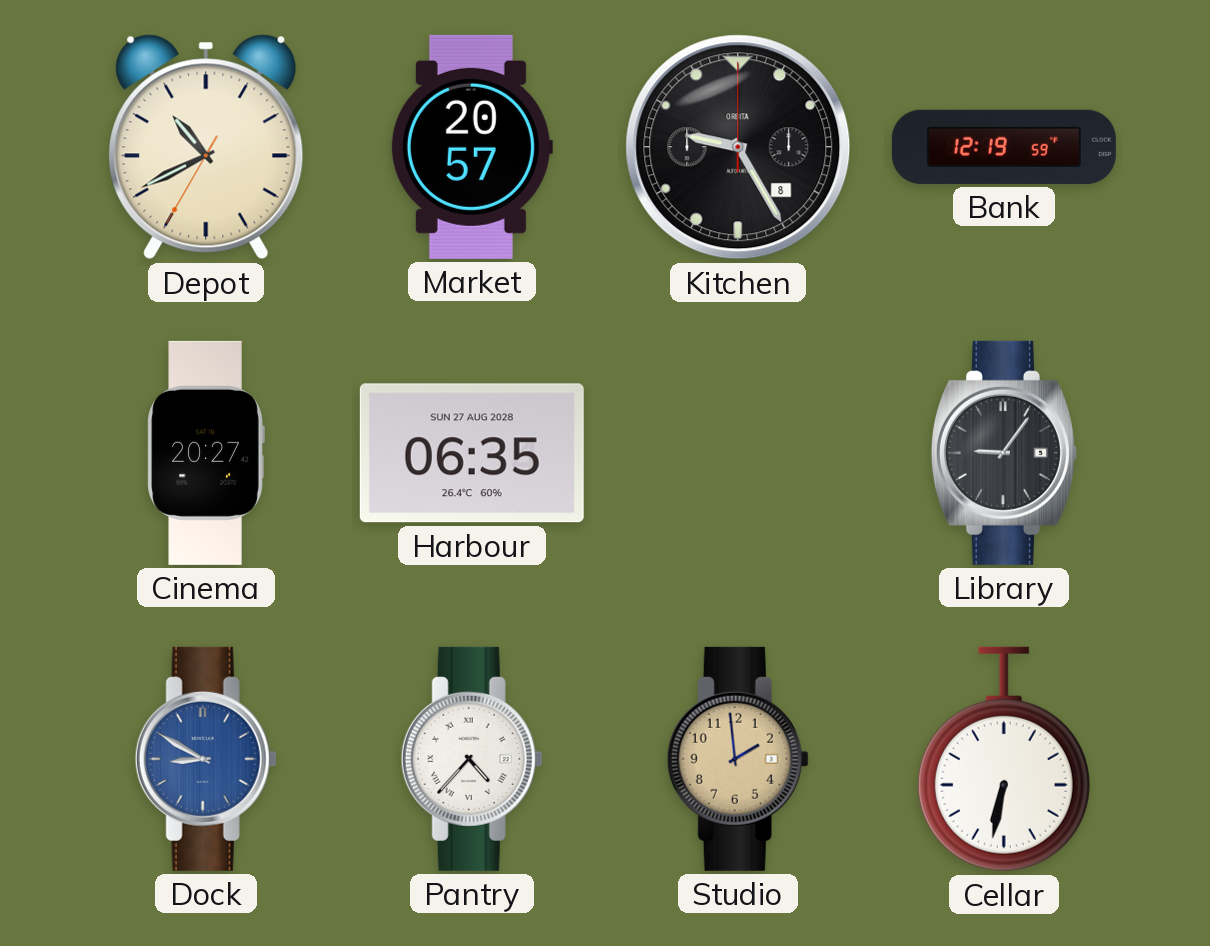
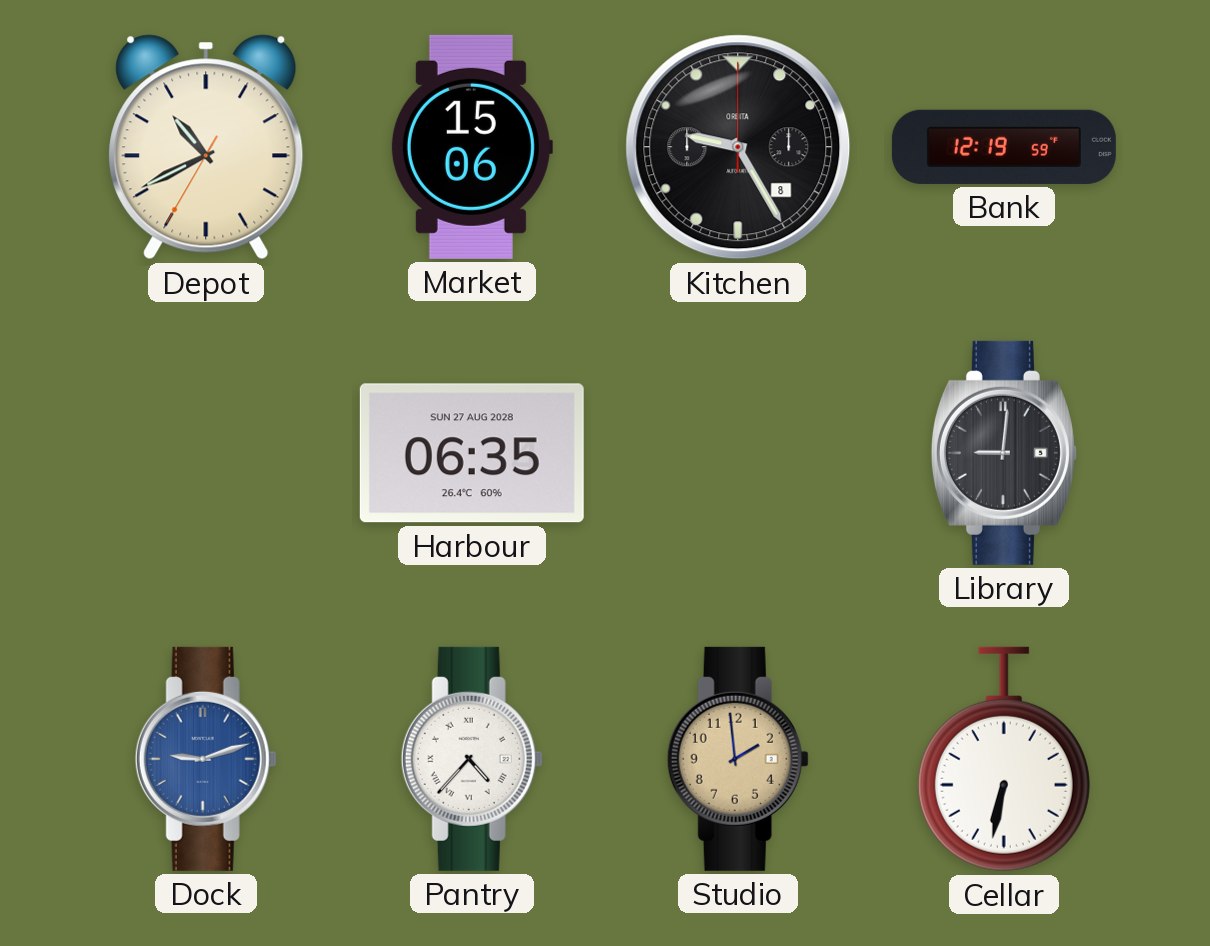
Market: 20:57 -> 15:06 (471, 147)
Cinema: 20:27 -> none (206, 453)
Library: 9:06 -> 9:01 (1004, 453)
Dock: 8:50 -> 9:12 (206, 759)
